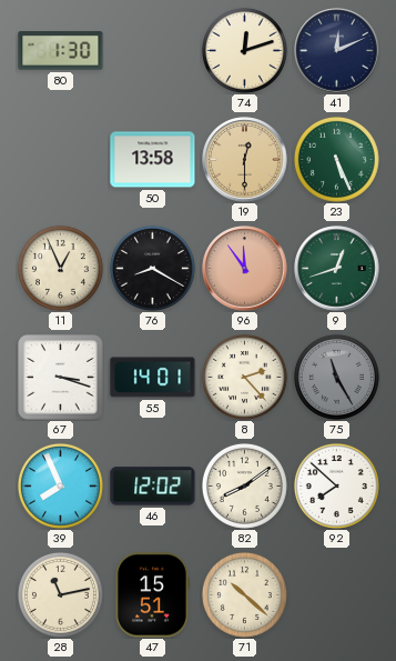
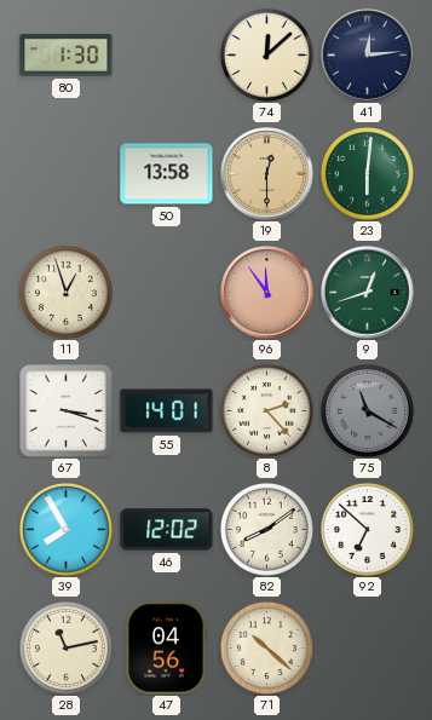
74: 12:12 -> 12:08 (266, 54)
41: 12:11 -> 12:14 (368, 56)
23: 5:26 -> 6:01 (367, 173)
11: 12:56 -> 12:57 (65, 292)
76: 8:20 -> none (152, 268)
75: 11:25 -> 11:20 (367, 410)
39: 7:56 -> 7:55 (65, 529)
92: 7:52 -> 6:52 (367, 529)
47: 15:51 -> 04:56 (166, 649)
